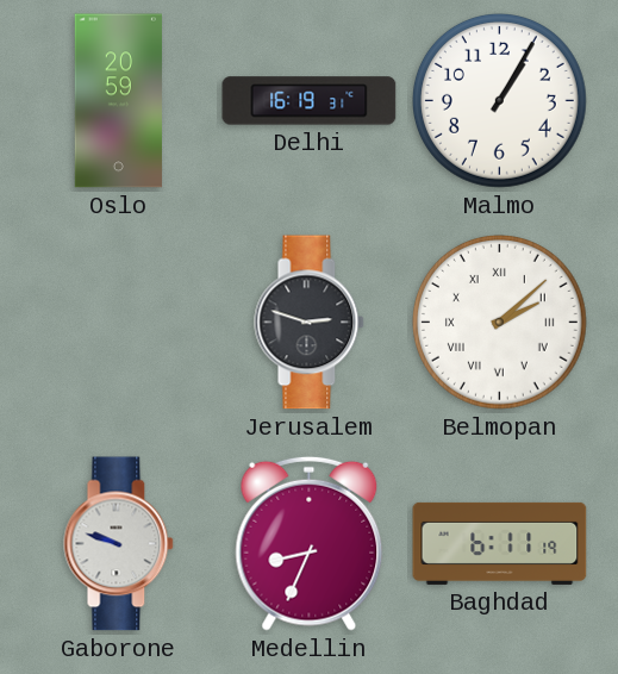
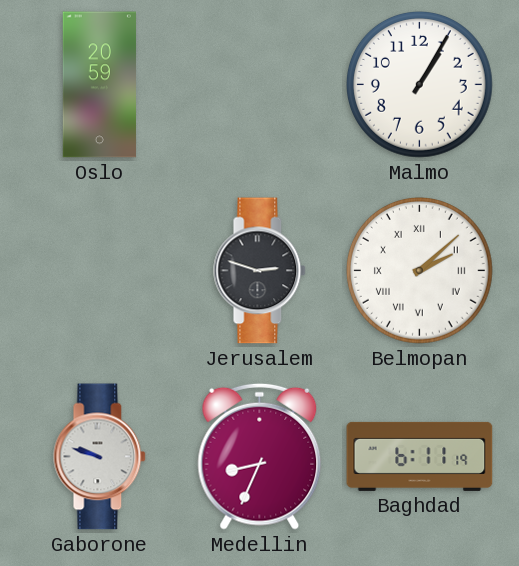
Delhi: 16:19 -> none (310, 101)
